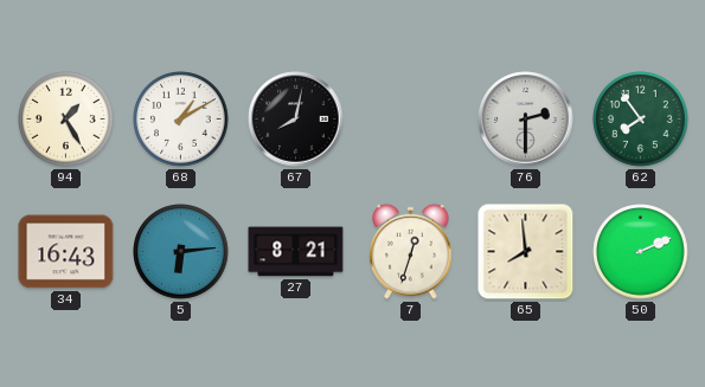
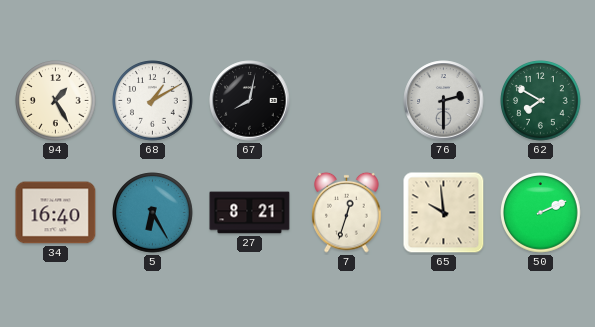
62: 7:54 -> 7:50 (541, 101)
34: 16:43 -> 16:40 (56, 213)
5: 6:14 -> 6:25 (153, 213)
65: 7:59 -> 9:59 (444, 213)
